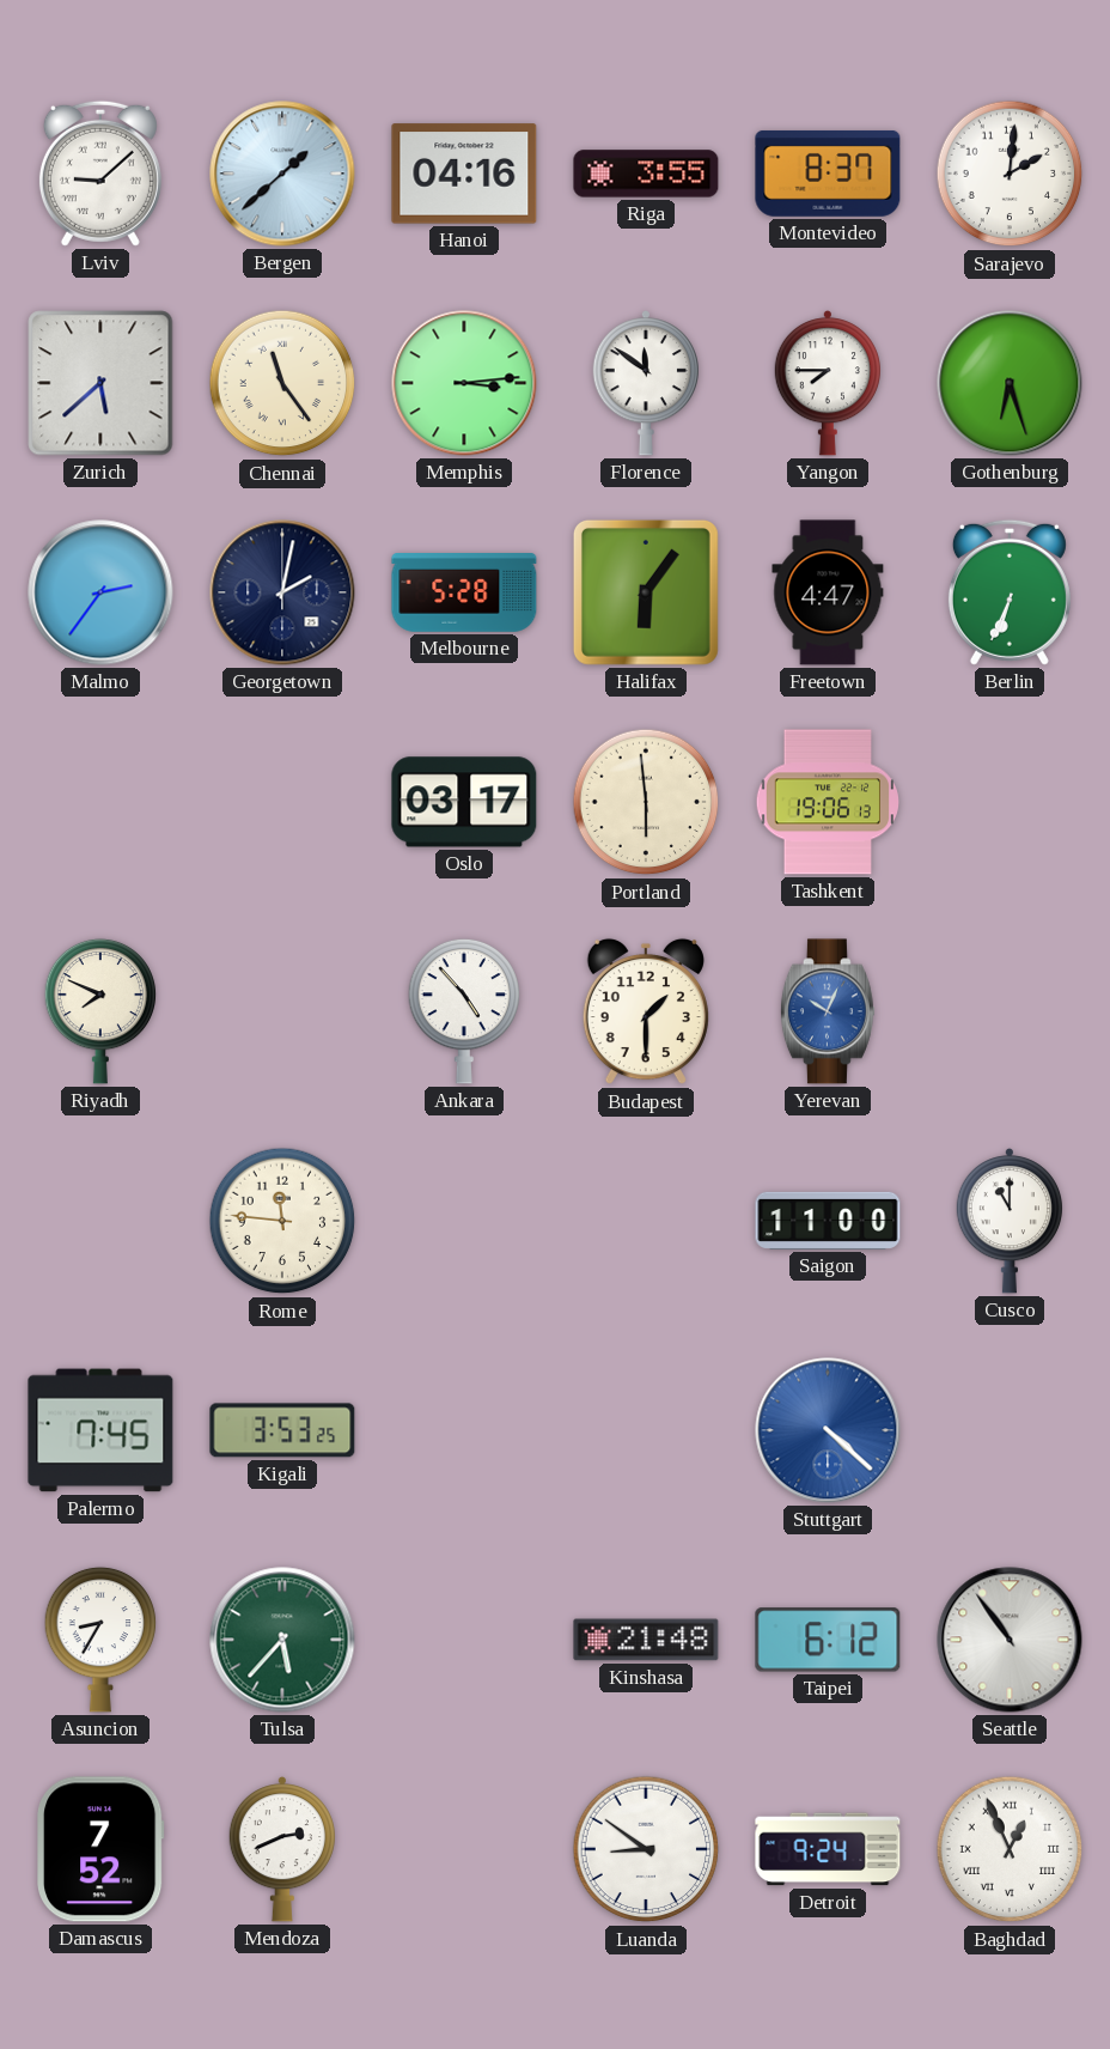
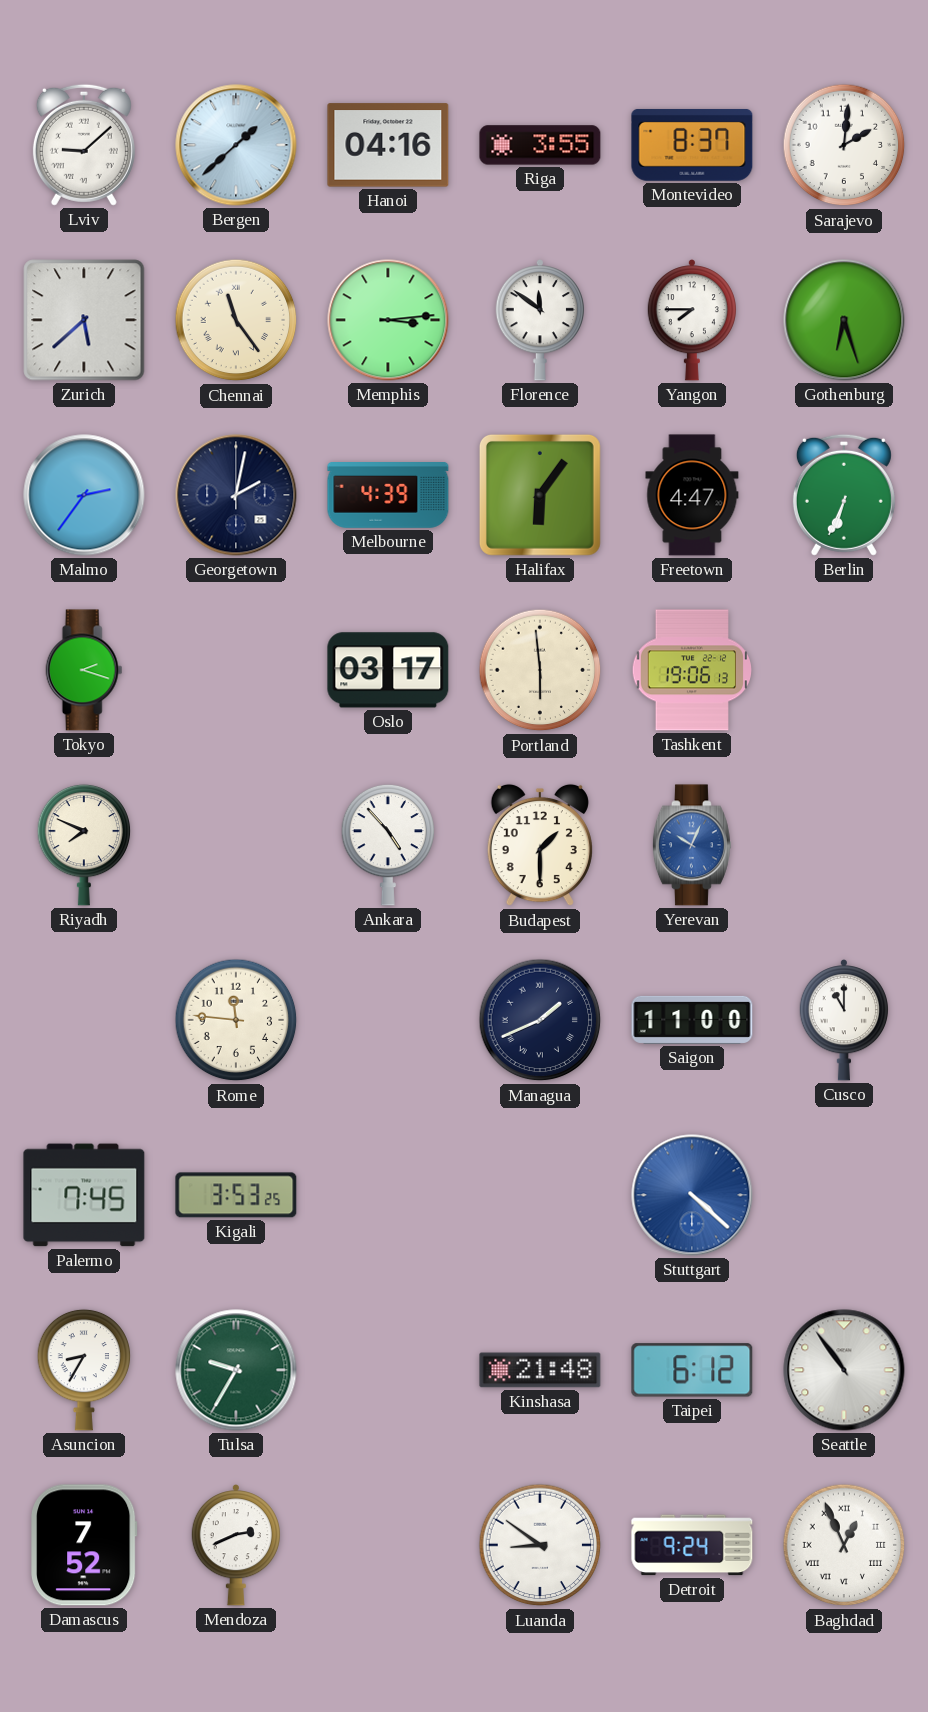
Melbourne: 5:28 -> 4:39 (388, 496)
Tokyo: none -> 2:18 (84, 670)
Managua: none -> 1:41 (540, 1020)
Tulsa: 5:37 -> 9:35 (236, 1370)
